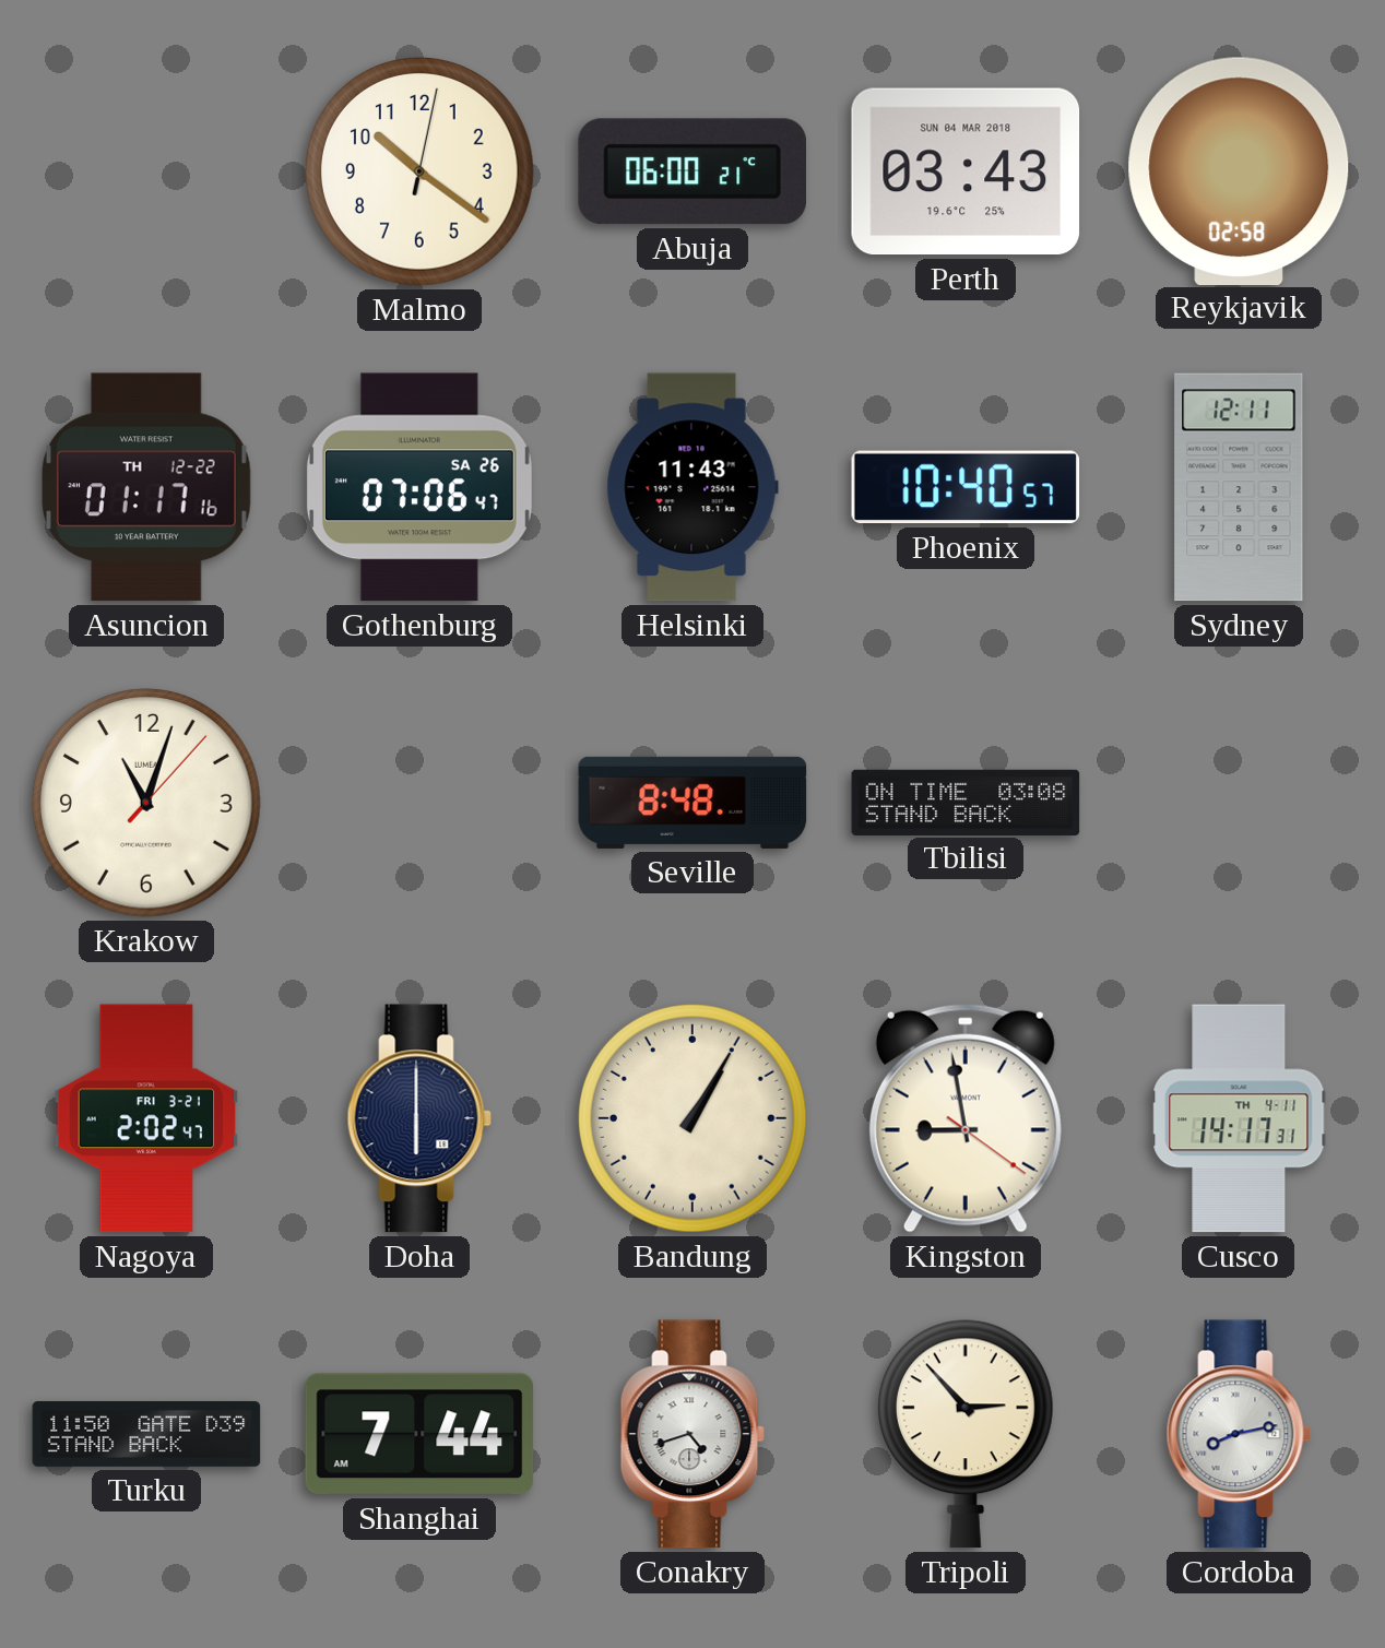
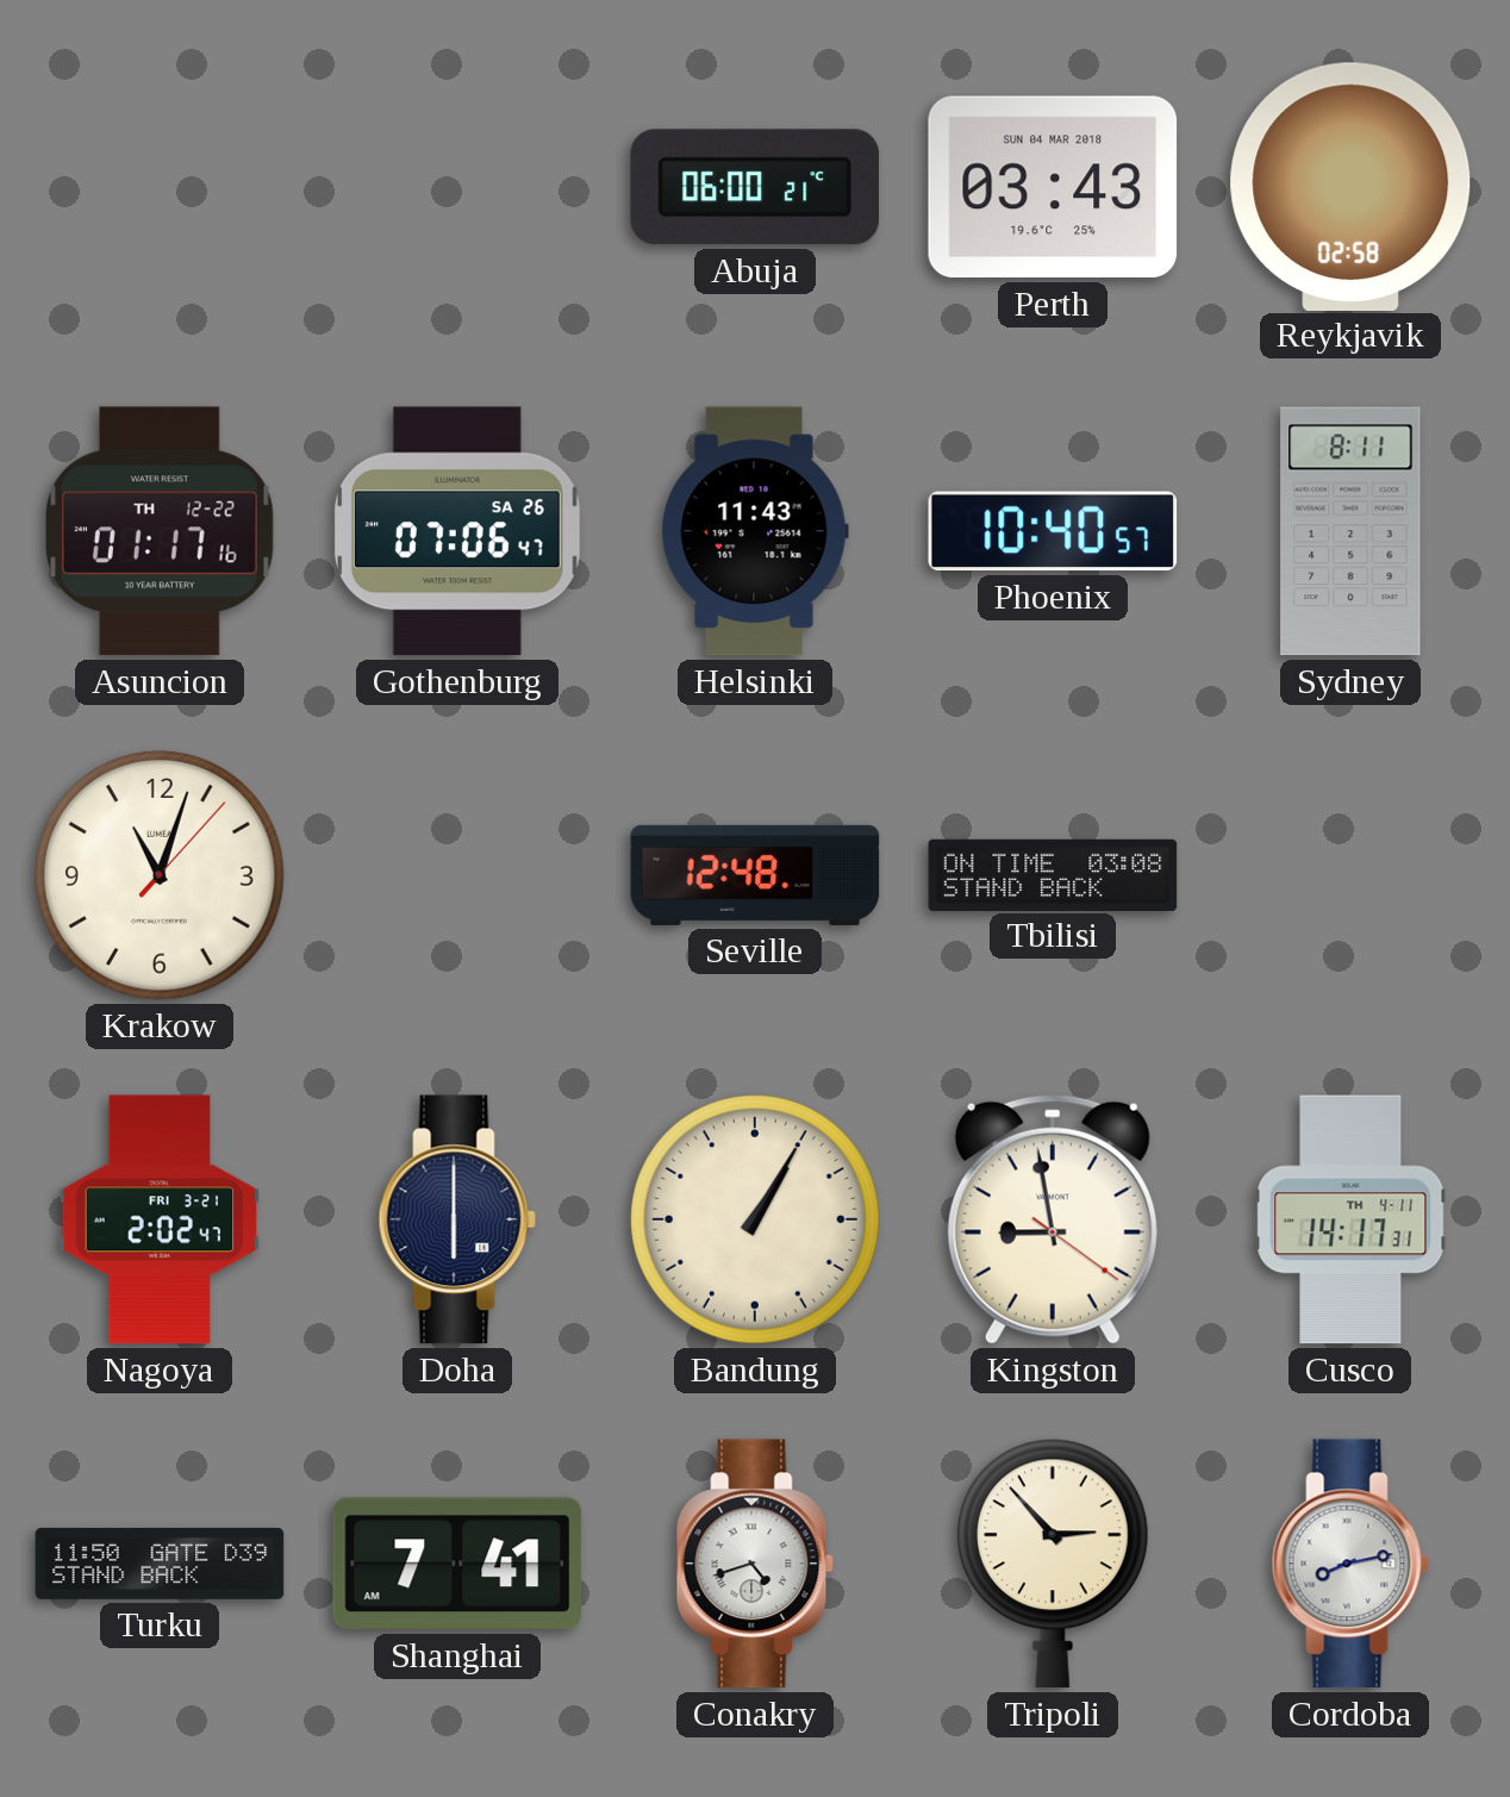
Malmo: 10:21 -> none (421, 173)
Sydney: 12:11 -> 8:11 (1350, 531)
Seville: 8:48 -> 12:48 (755, 875)
Shanghai: 7:44 -> 7:41 (457, 1564)
